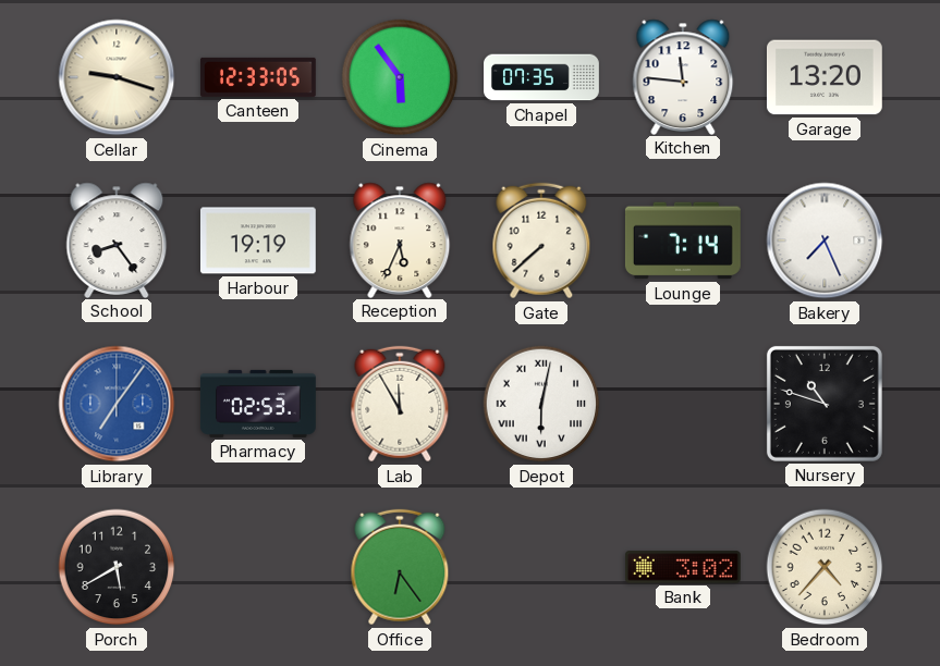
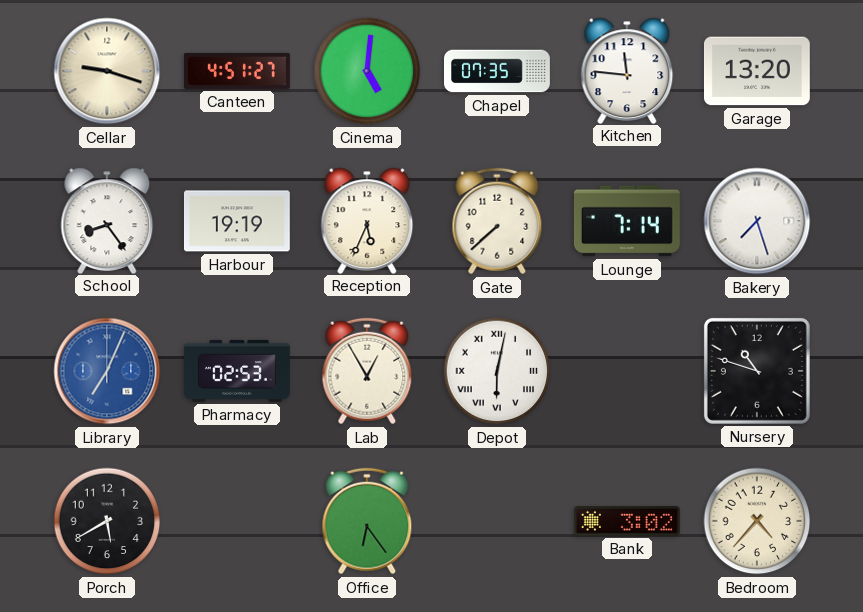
Canteen: 12:33 -> 4:51 (237, 71)
Cinema: 5:54 -> 5:01 (367, 71)
Bakery: 7:26 -> 7:27 (757, 221)
Library: 7:06 -> 7:04 (107, 371)
Lab: 11:55 -> 12:55 (367, 371)
